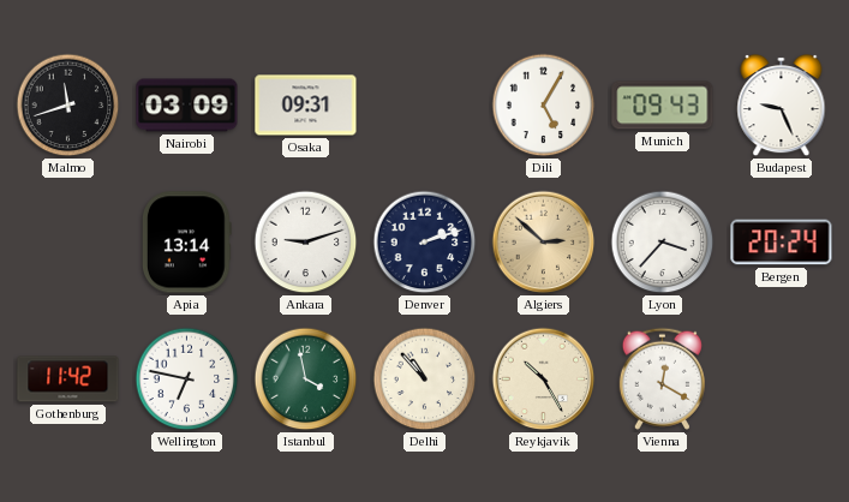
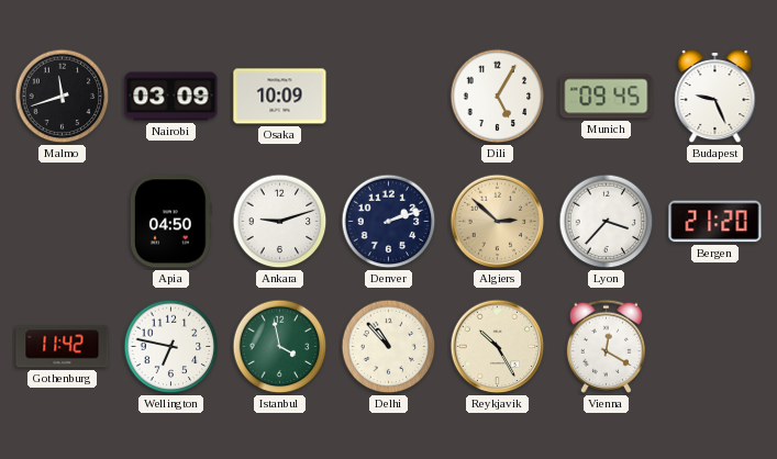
Osaka: 09:31 -> 10:09 (280, 97)
Munich: 09:43 -> 09:45 (607, 97)
Apia: 13:14 -> 04:50 (170, 222)
Bergen: 20:24 -> 21:20 (715, 222)
